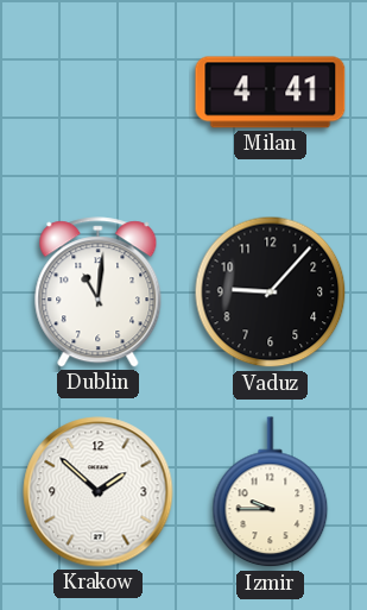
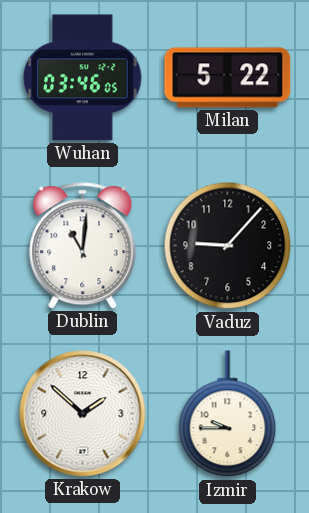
Wuhan: none -> 03:46 (83, 78)
Milan: 4:41 -> 5:22 (228, 78)
